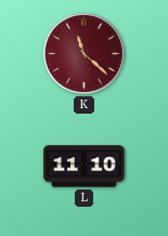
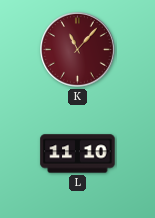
K: 11:22 -> 11:07 (78, 50)
